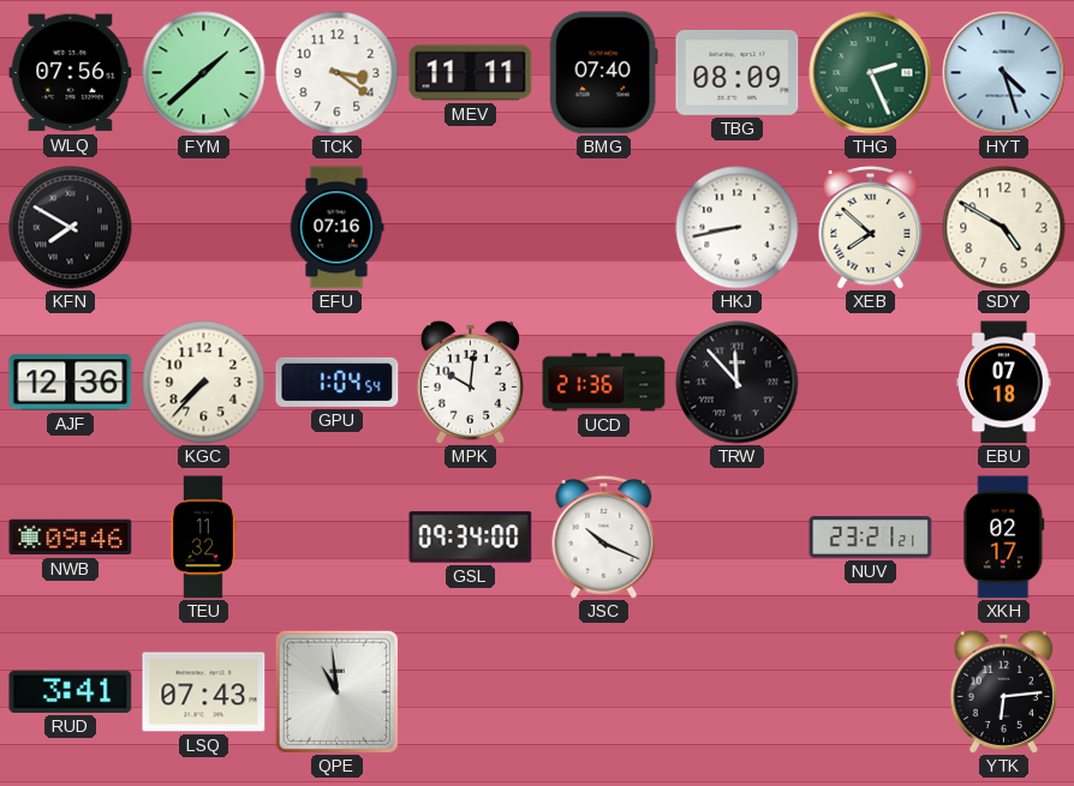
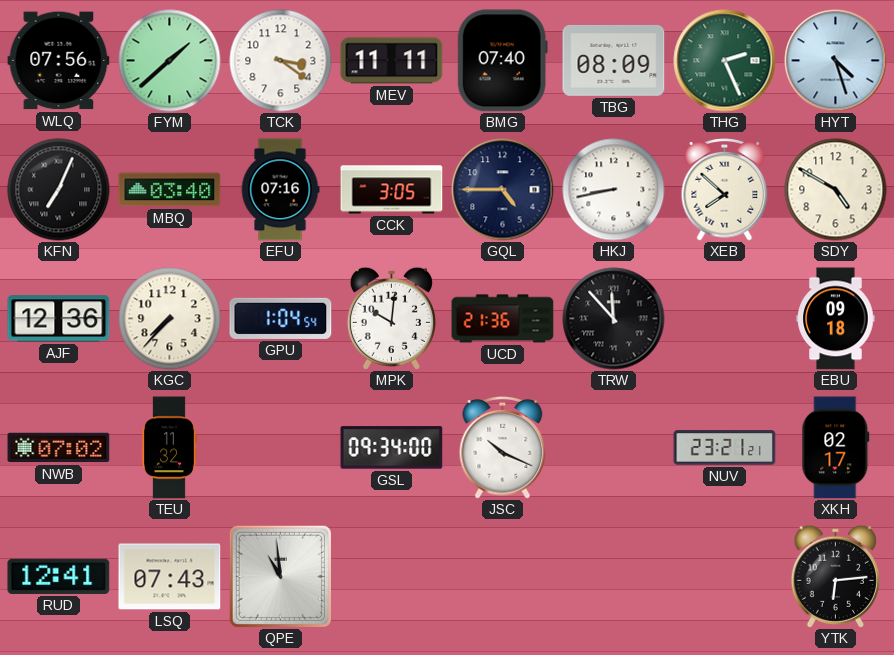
KFN: 7:50 -> 7:04 (59, 190)
MBQ: none -> 03:40 (170, 190)
CCK: none -> 3:05 (392, 190)
GQL: none -> 4:45 (503, 190)
EBU: 07:18 -> 09:18 (836, 319)
NWB: 09:46 -> 07:02 (59, 448)
RUD: 3:41 -> 12:41 (59, 576)
